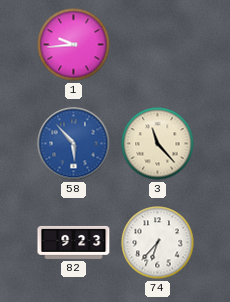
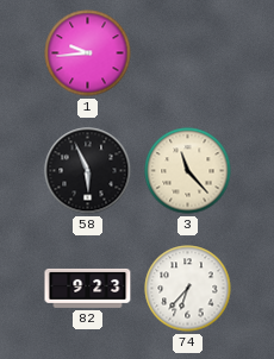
58: 5:53 -> 5:56 (88, 171)
58 dial: blue -> black (88, 171)
